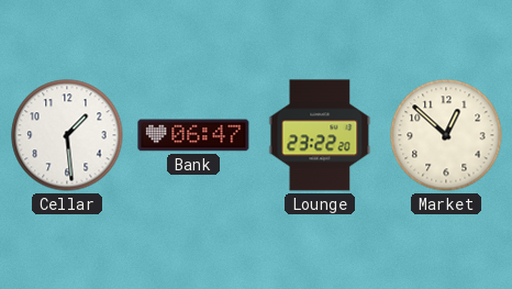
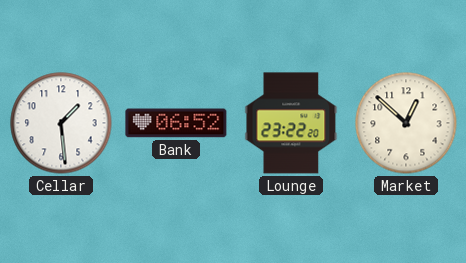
Bank: 06:47 -> 06:52 (176, 123)
